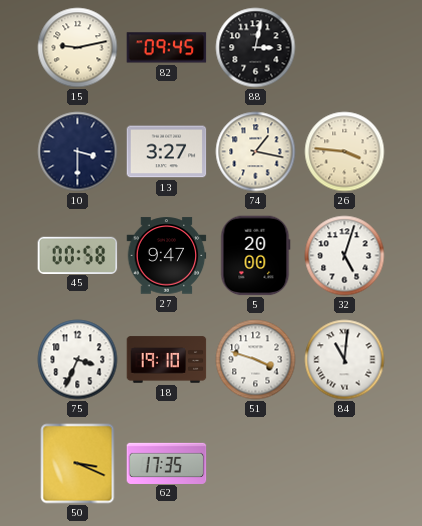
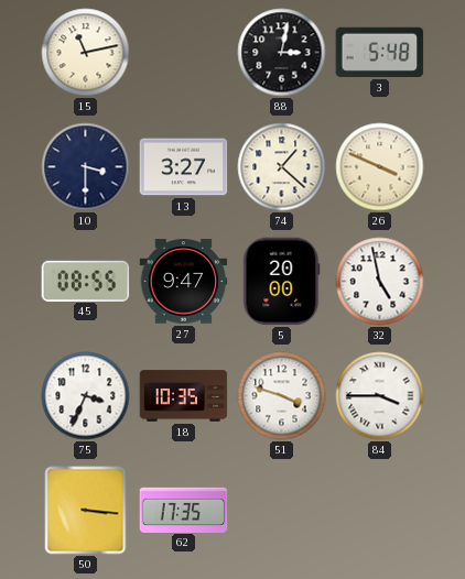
15: 9:13 -> 11:13 (86, 53)
82: 09:45 -> none (167, 48)
3: none -> 5:48 (380, 52)
74: 1:17 -> 1:22 (282, 167)
26: 3:46 -> 3:49 (380, 167)
45: 00:58 -> 08:55 (86, 281)
32: 5:03 -> 4:58 (380, 282)
18: 19:10 -> 10:35 (184, 396)
84: 11:01 -> 3:45 (380, 396)
50: 3:19 -> 3:16 (86, 511)
